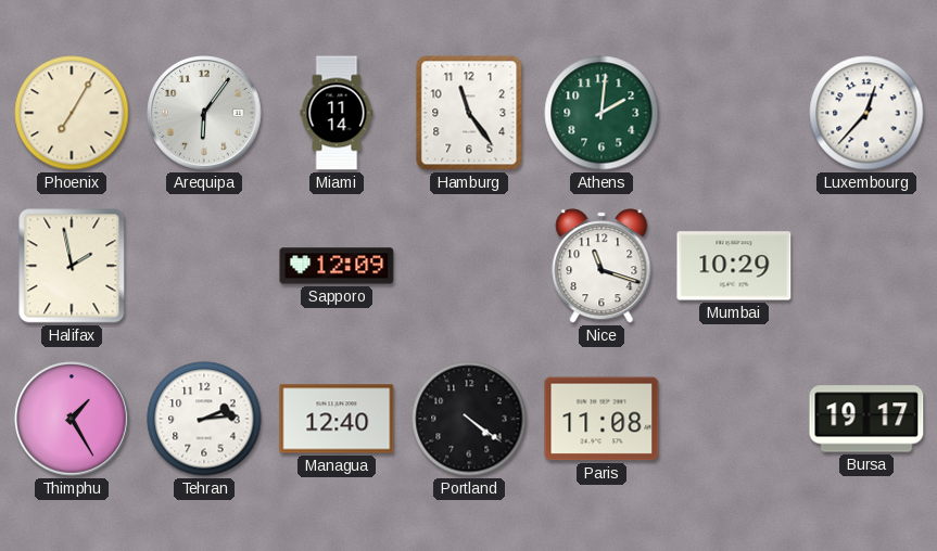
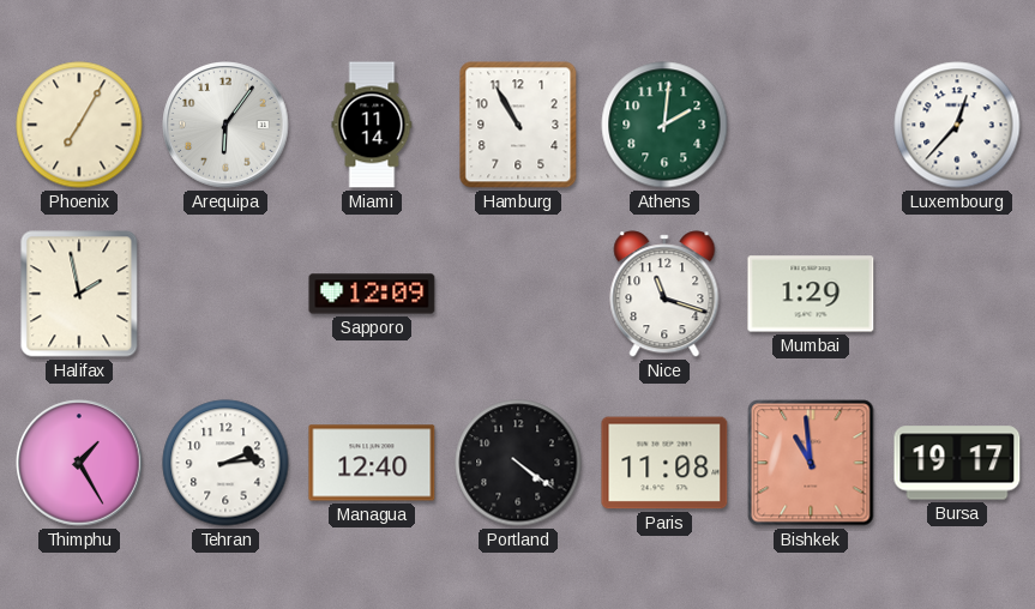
Hamburg: 11:24 -> 10:55 (518, 125)
Mumbai: 10:29 -> 1:29 (811, 294)
Bishkek: none -> 10:59 (811, 463)
